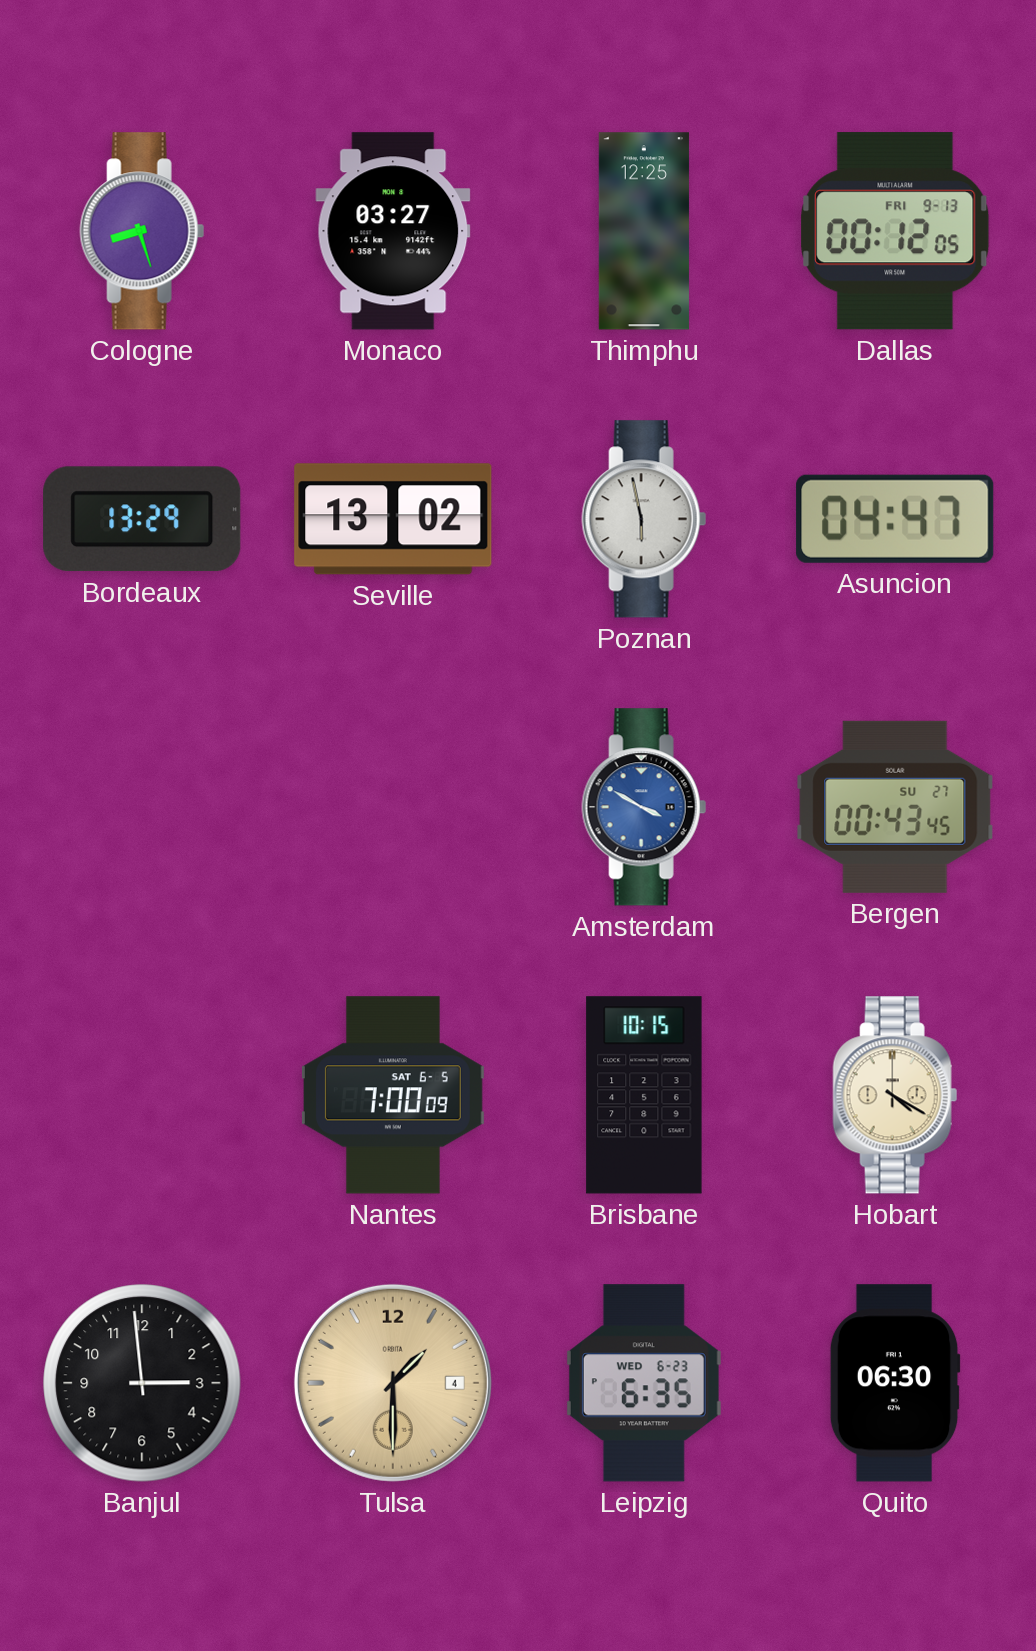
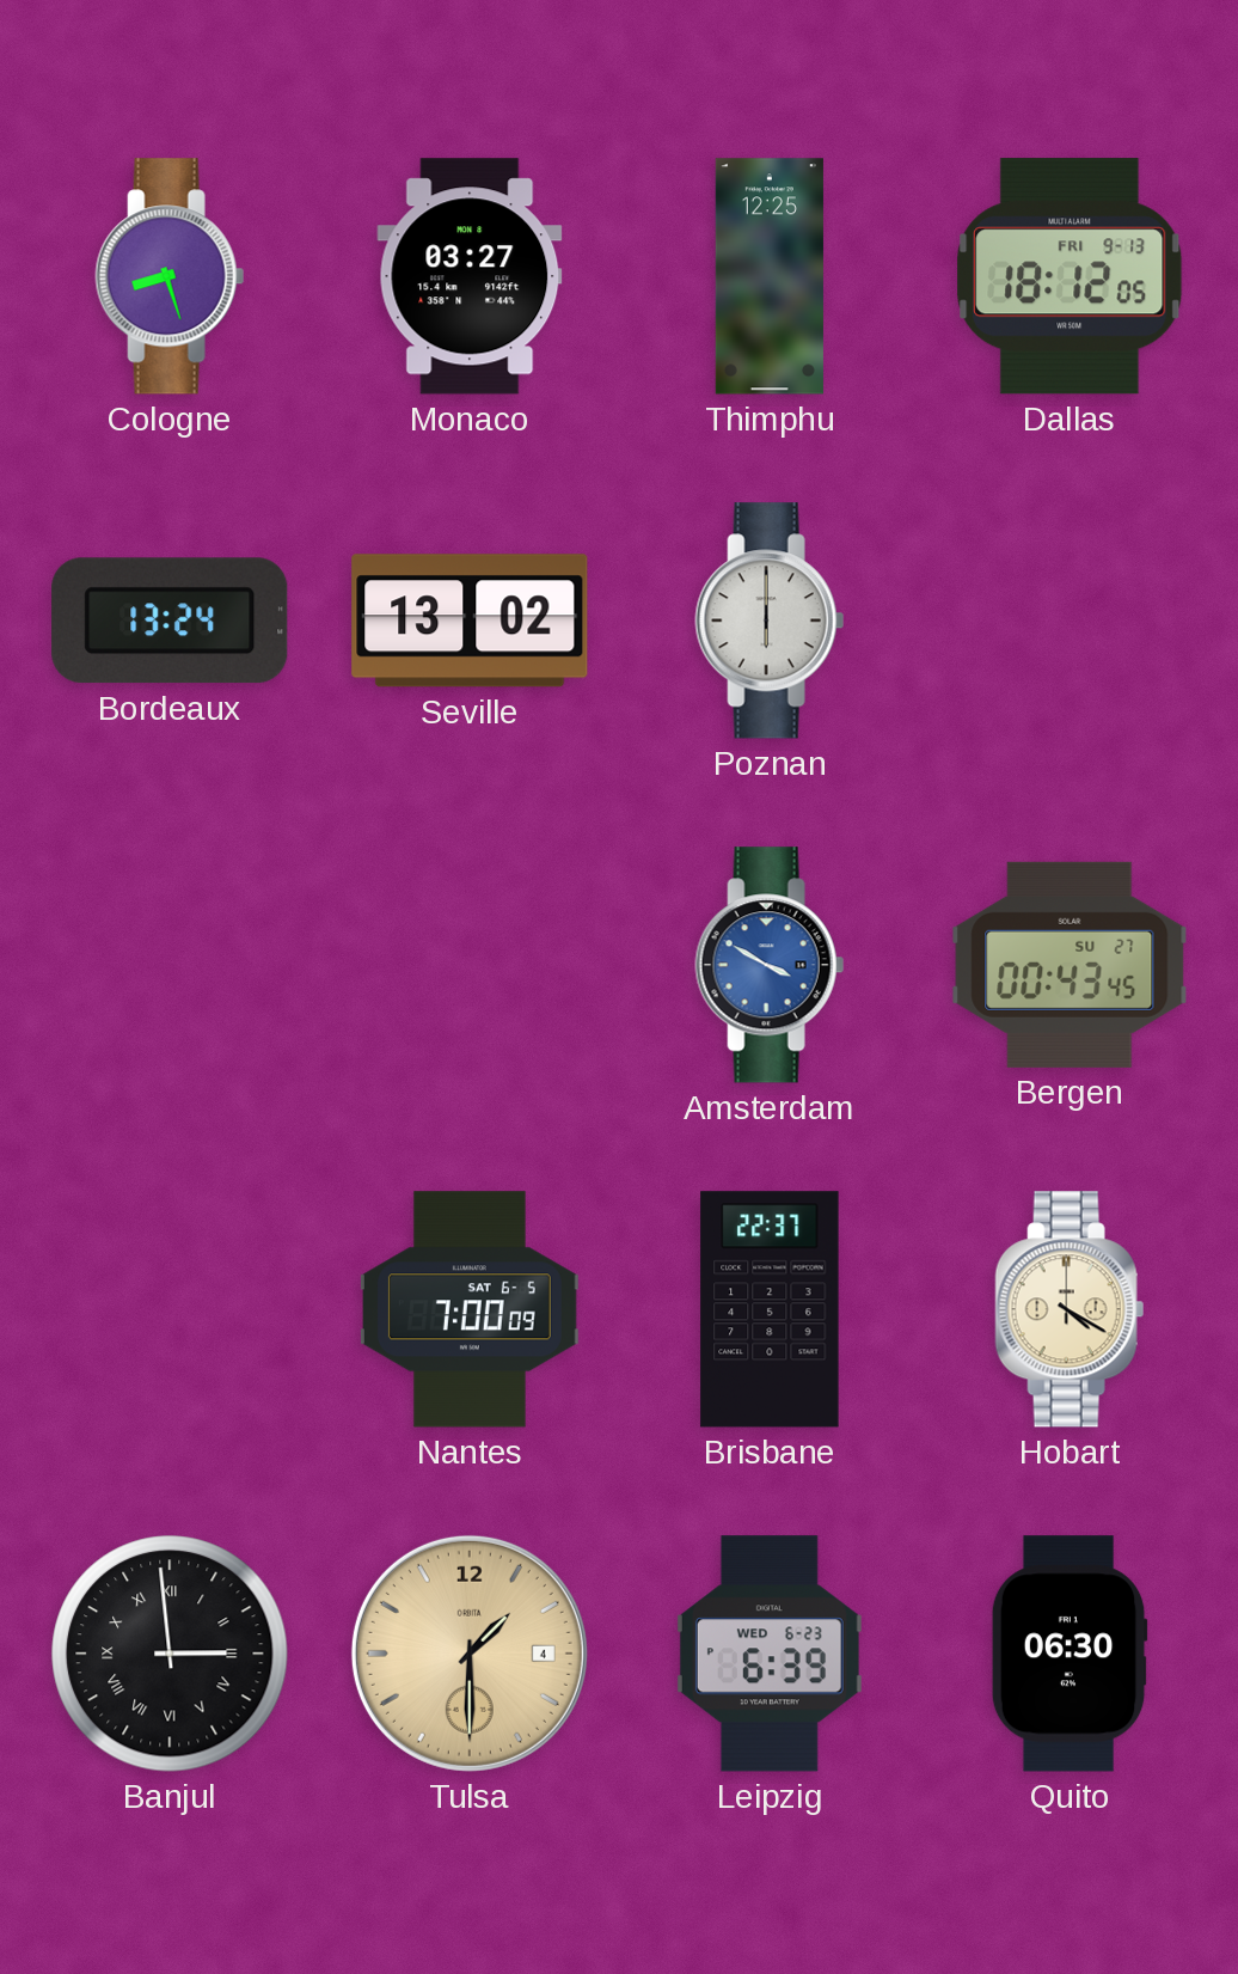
Dallas: 00:12 -> 18:12 (1070, 276)
Bordeaux: 13:29 -> 13:24 (170, 621)
Poznan: 5:58 -> 6:00 (770, 621)
Asuncion: 04:47 -> none (895, 519)
Brisbane: 10:15 -> 22:37 (770, 1309)
Banjul numerals: Arabic -> Roman (170, 1654)
Leipzig: 6:35 -> 6:39 (770, 1654)
